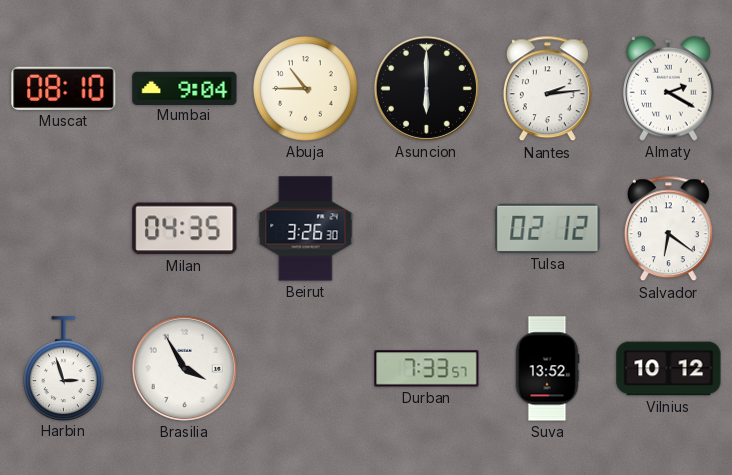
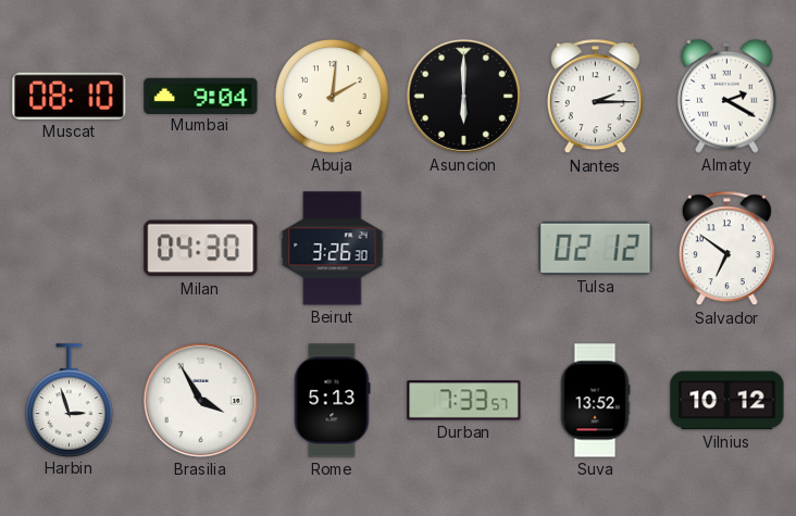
Abuja: 10:45 -> 2:01 (333, 97)
Nantes: 2:14 -> 2:15 (595, 97)
Milan: 04:35 -> 04:30 (201, 249)
Salvador: 6:21 -> 6:51 (726, 249)
Rome: none -> 5:13 (333, 401)
